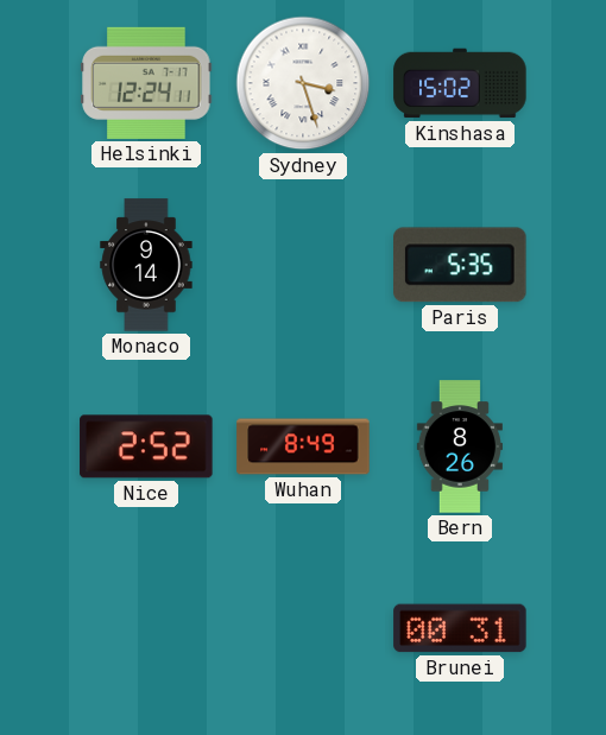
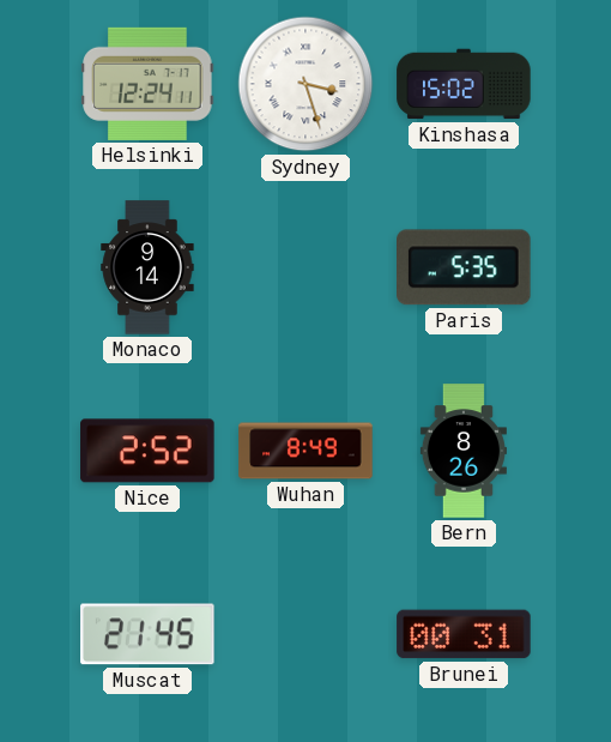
Muscat: none -> 21:45 (147, 634)
